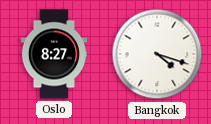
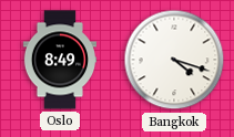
Oslo: 8:27 -> 8:49 (59, 60)
